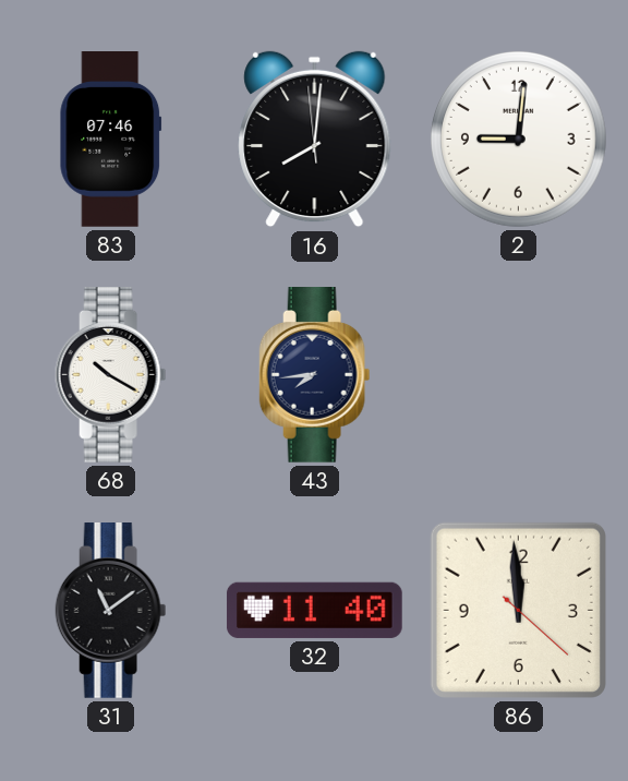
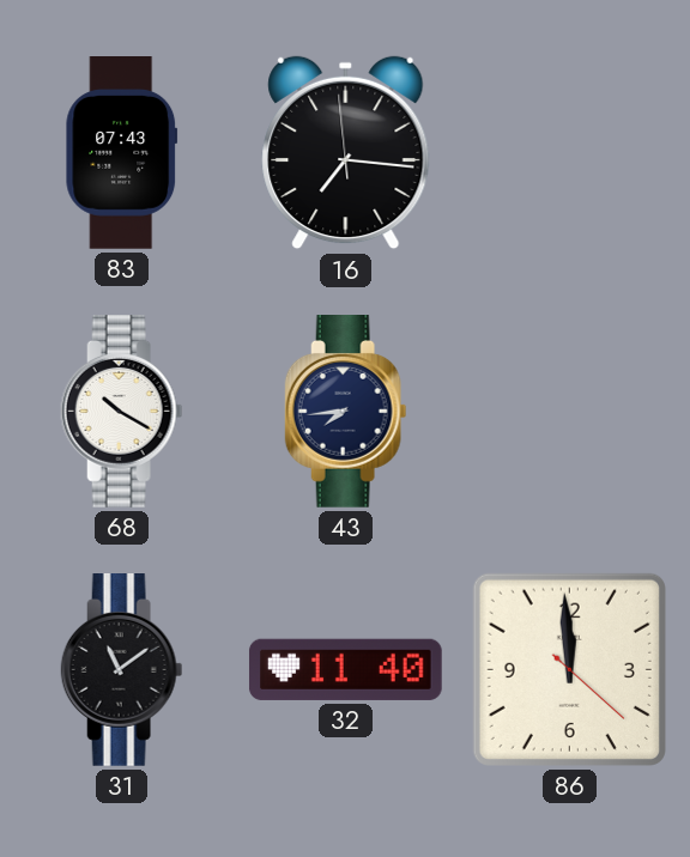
83: 07:46 -> 07:43 (122, 153)
16: 8:00 -> 7:15 (346, 153)
2: 9:01 -> none (518, 139)
